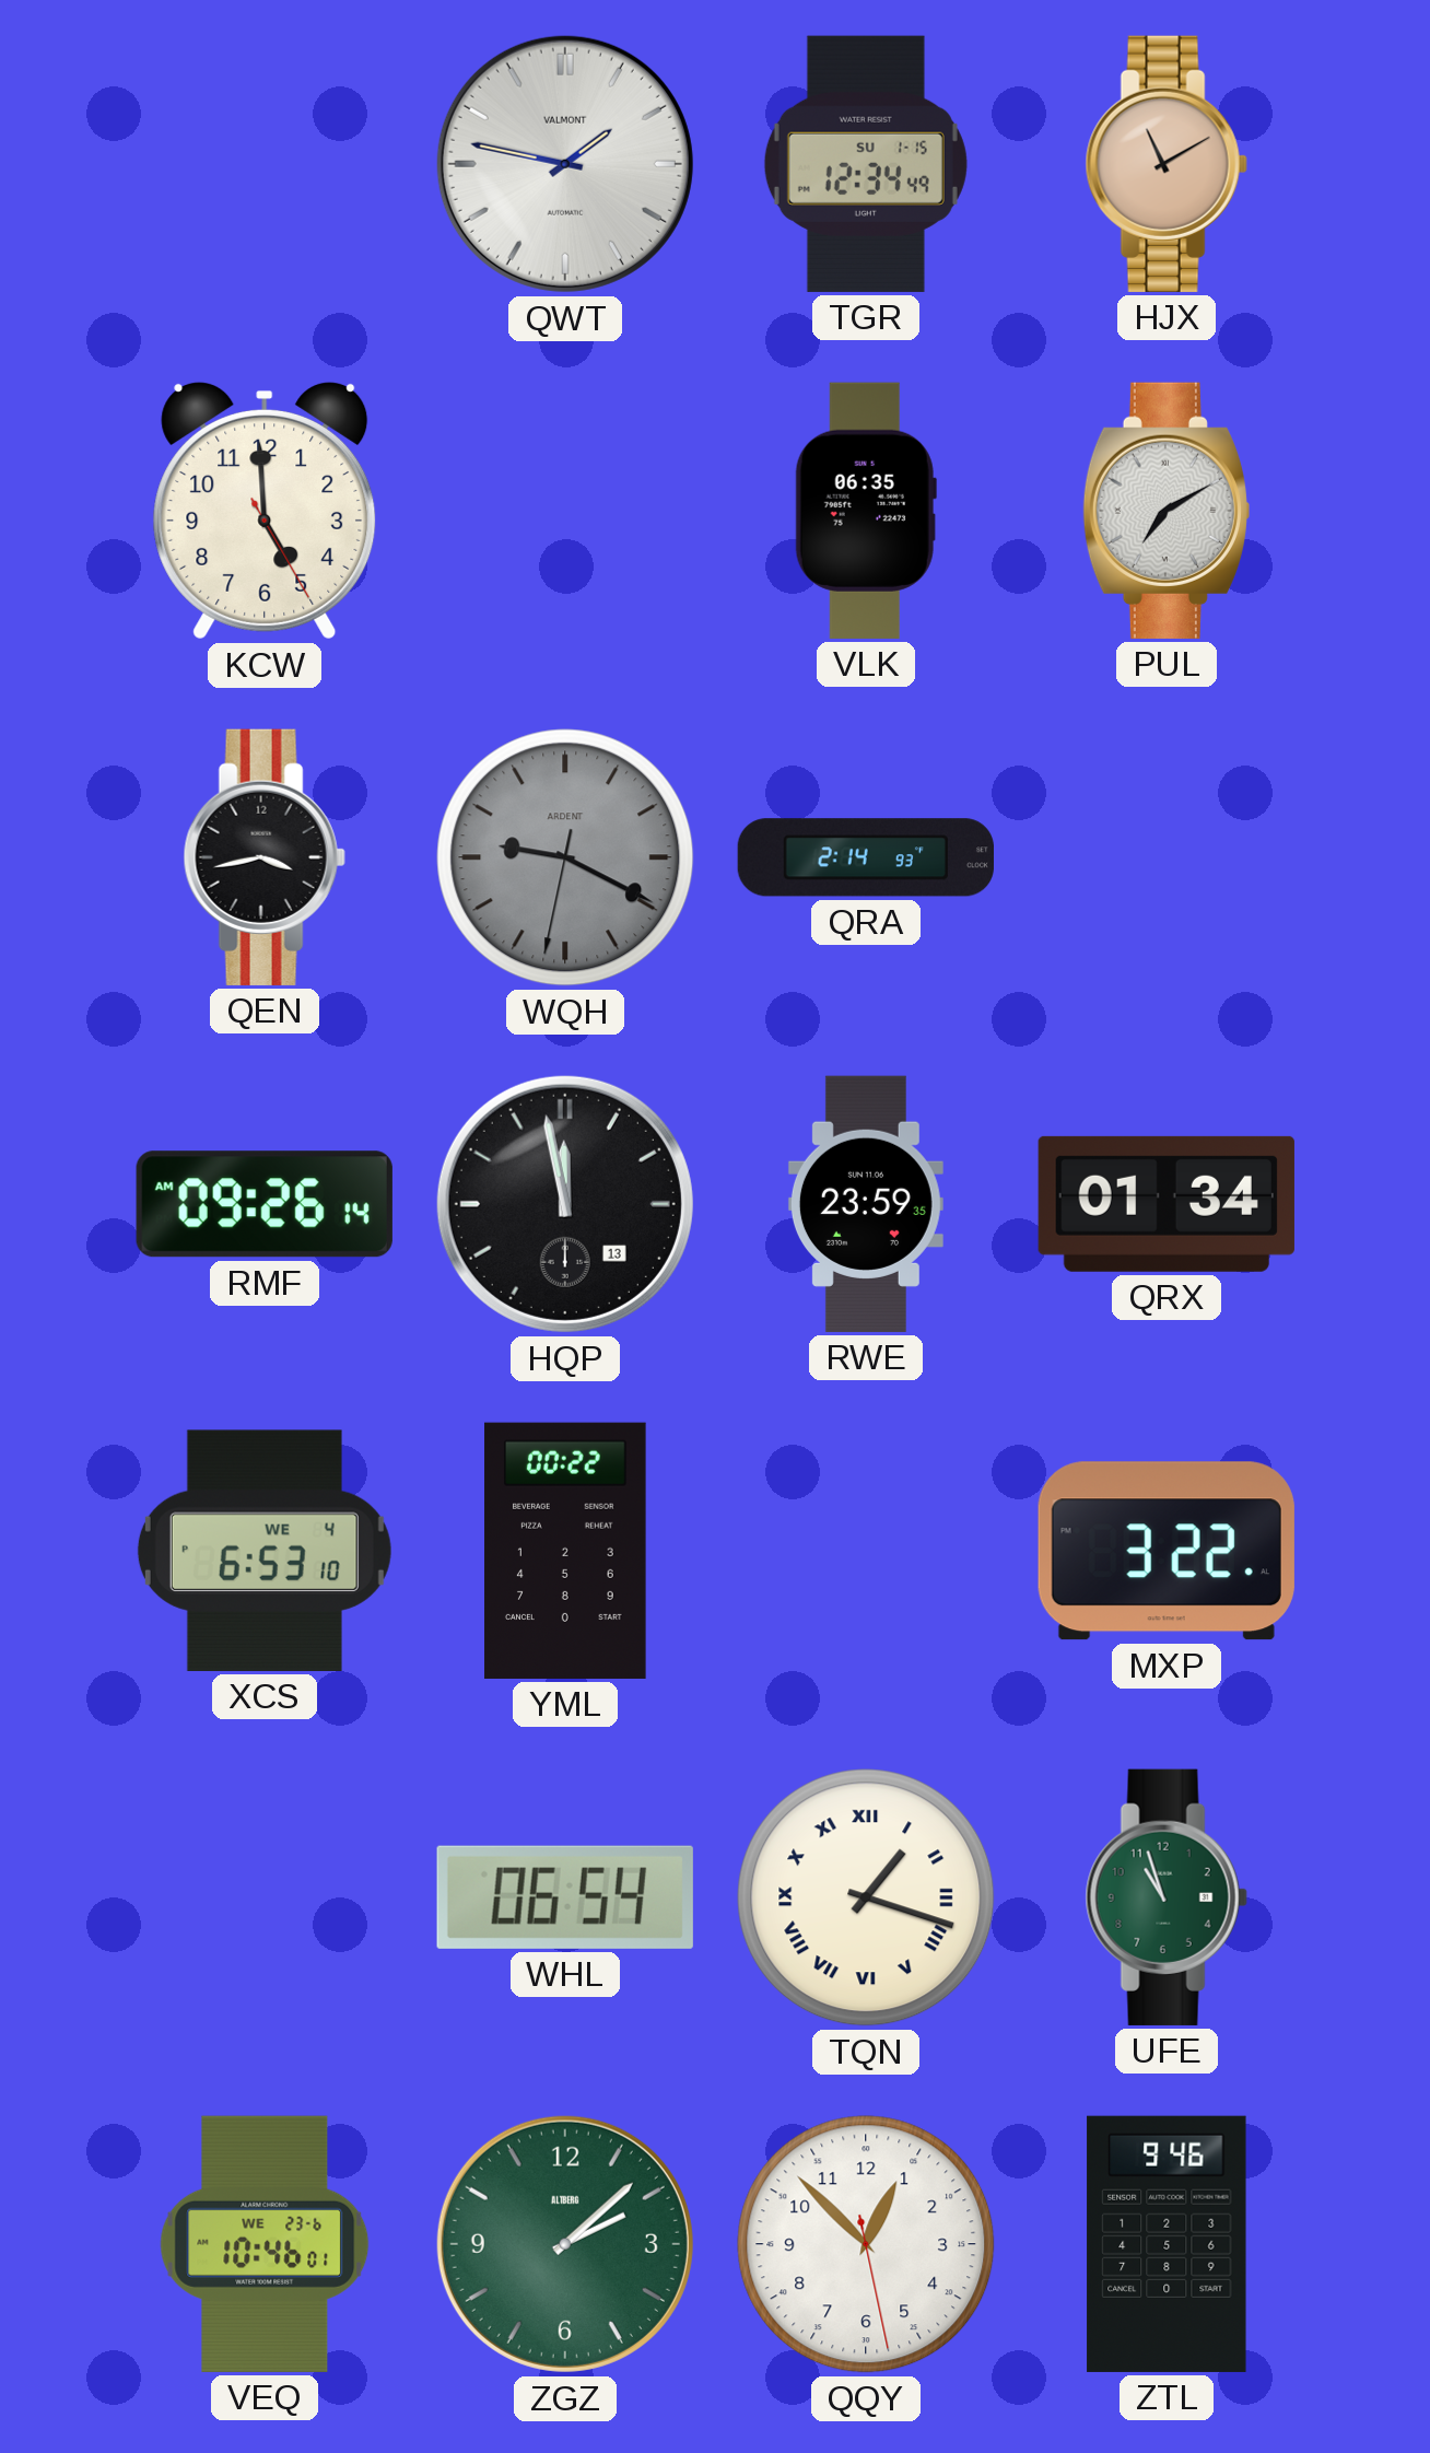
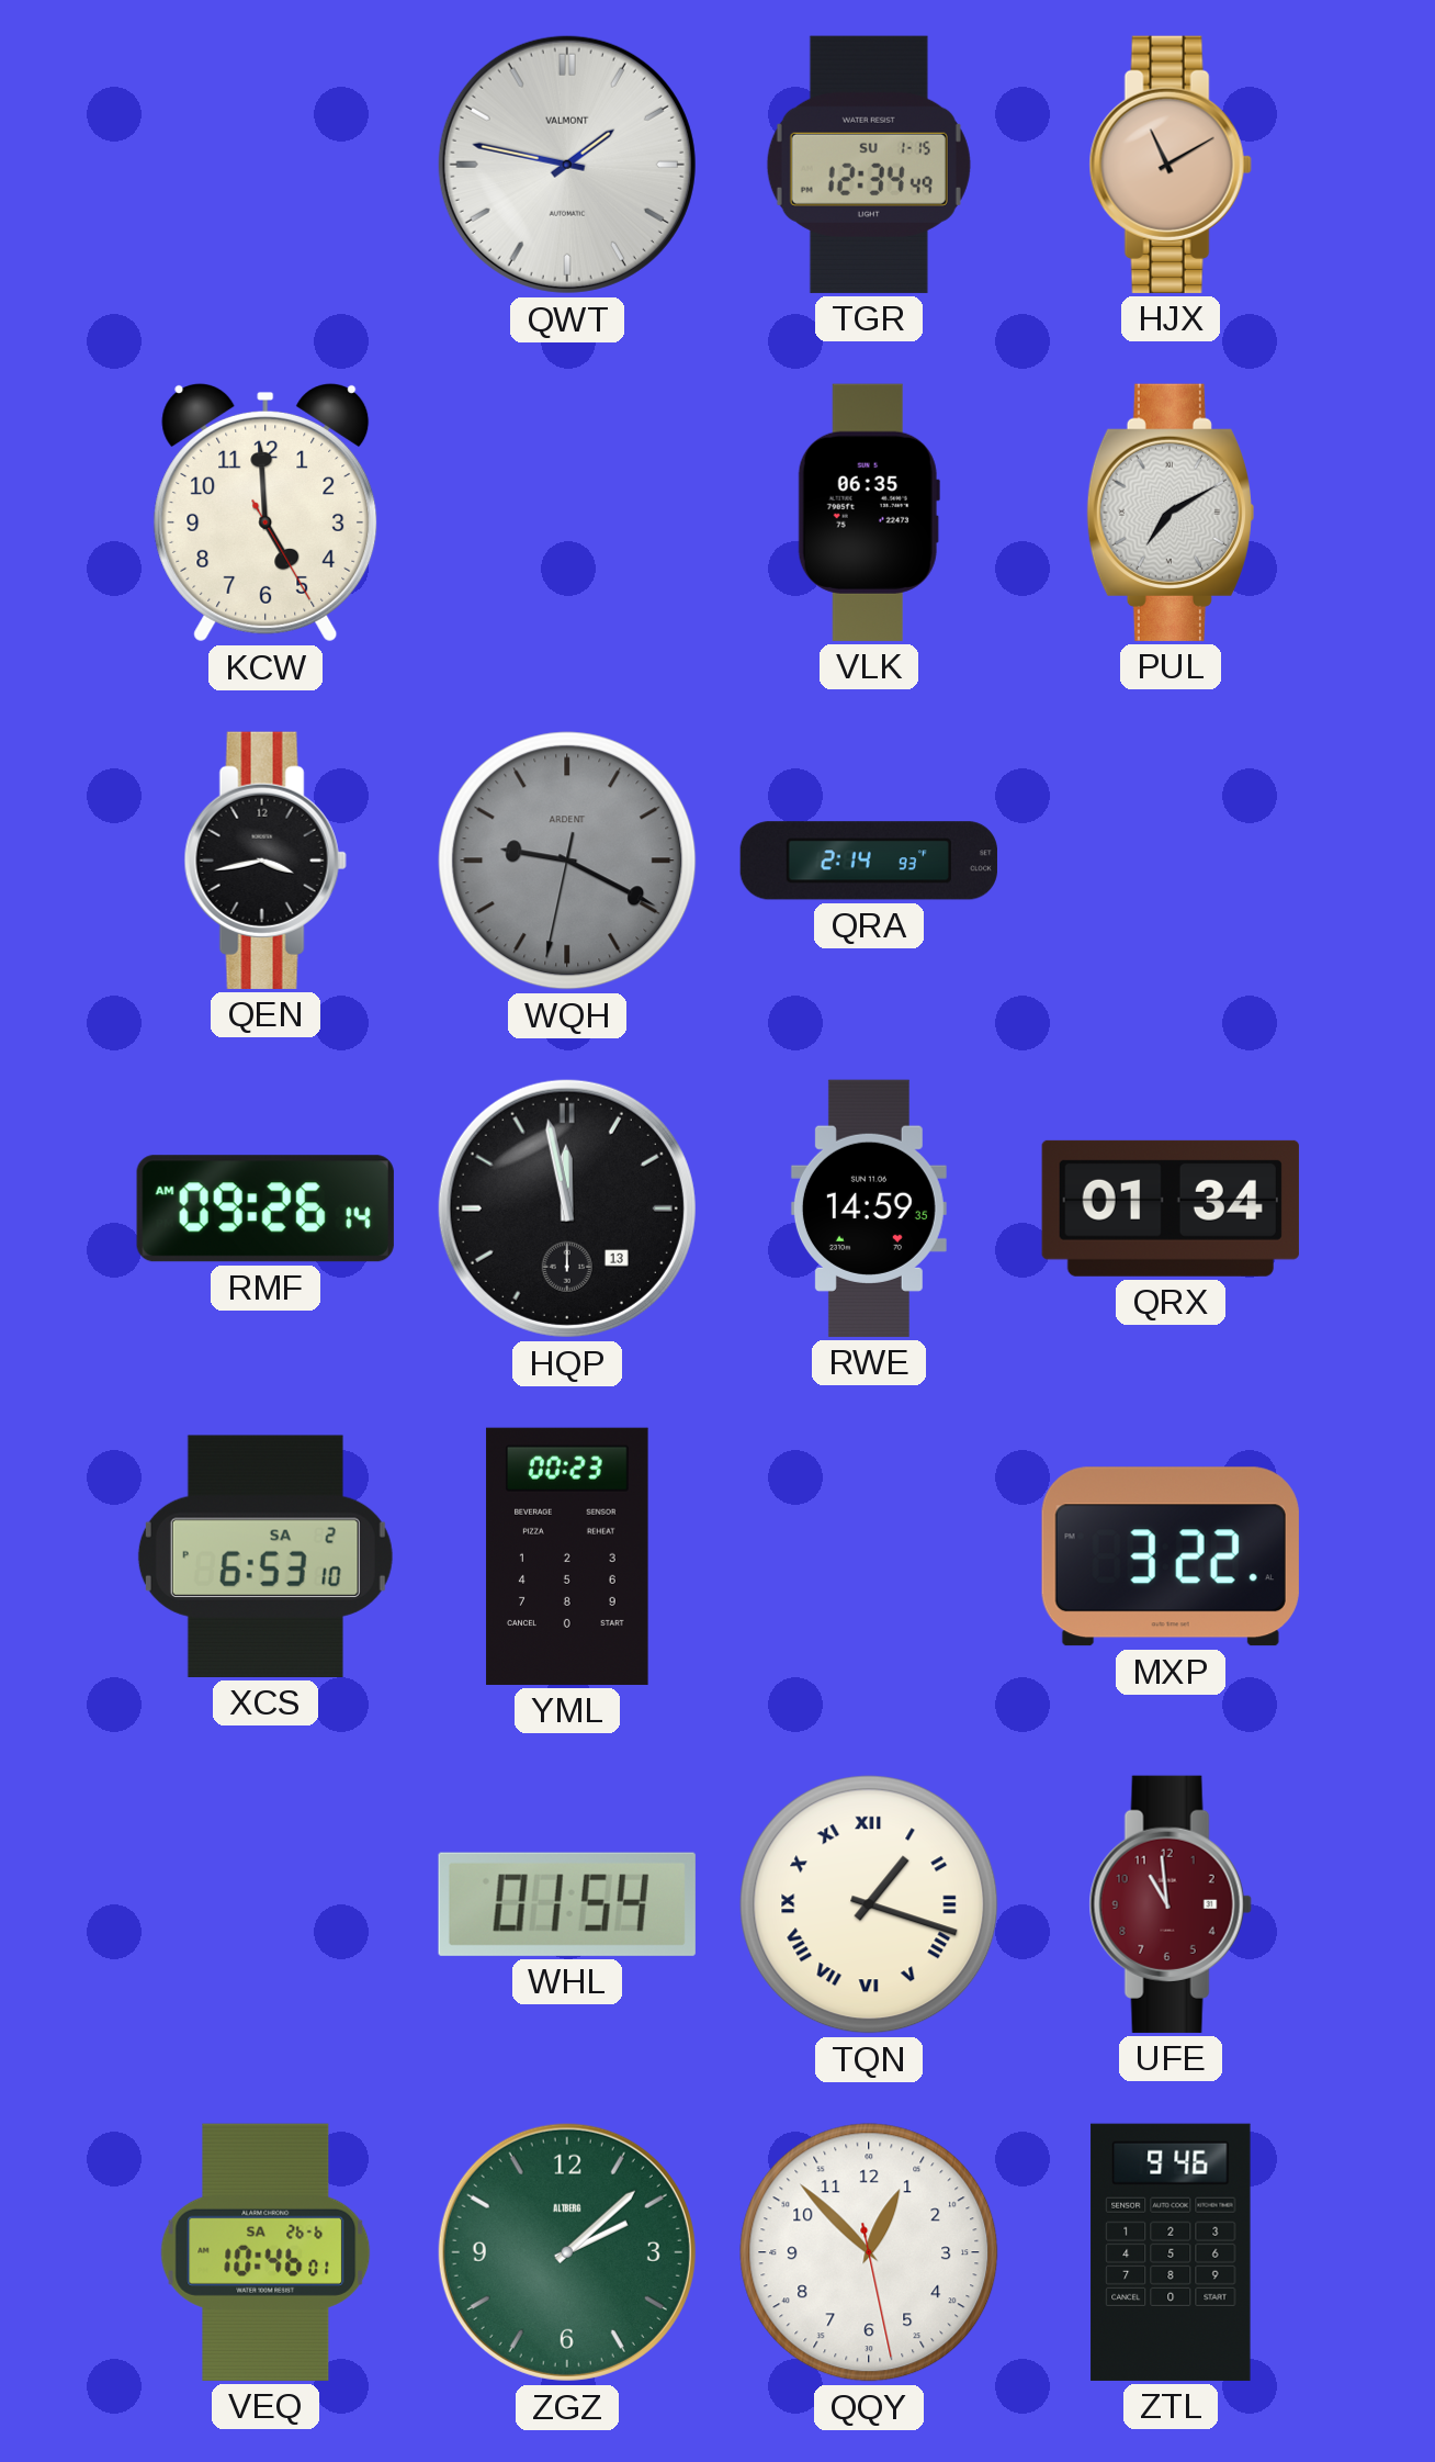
RWE: 23:59 -> 14:59 (869, 1208)
XCS date: WE 4 -> SA 2 (265, 1556)
YML: 00:22 -> 00:23 (567, 1556)
WHL: 06:54 -> 01:54 (567, 1904)
UFE: 10:57 -> 10:59 (1171, 1904)
UFE dial: green -> burgundy (1171, 1904)
VEQ date: WE 23-6 -> SA 26-6 (265, 2252)
